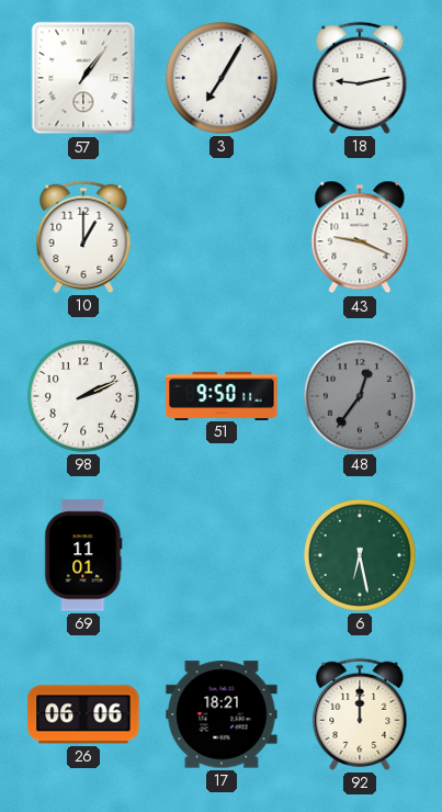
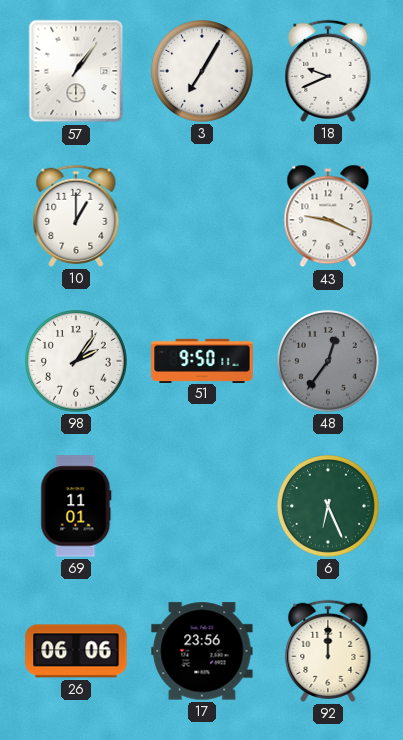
18: 9:13 -> 9:41 (328, 71)
98: 2:11 -> 2:06 (77, 362)
6: 6:28 -> 6:26 (329, 507)
17: 18:21 -> 23:56 (202, 651)
